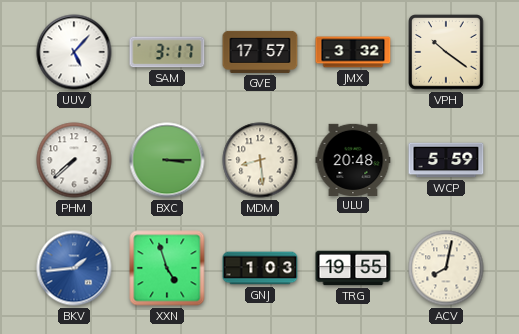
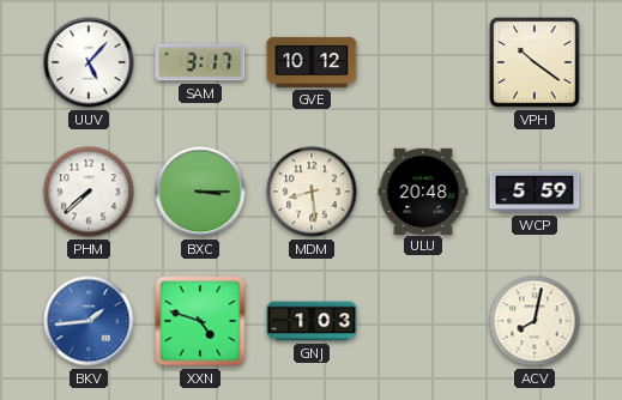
GVE: 17:57 -> 10:12 (312, 62)
JMX: 3:32 -> none (353, 52)
XXN: 4:57 -> 4:48 (200, 321)
TRG: 19:55 -> none (353, 268)
